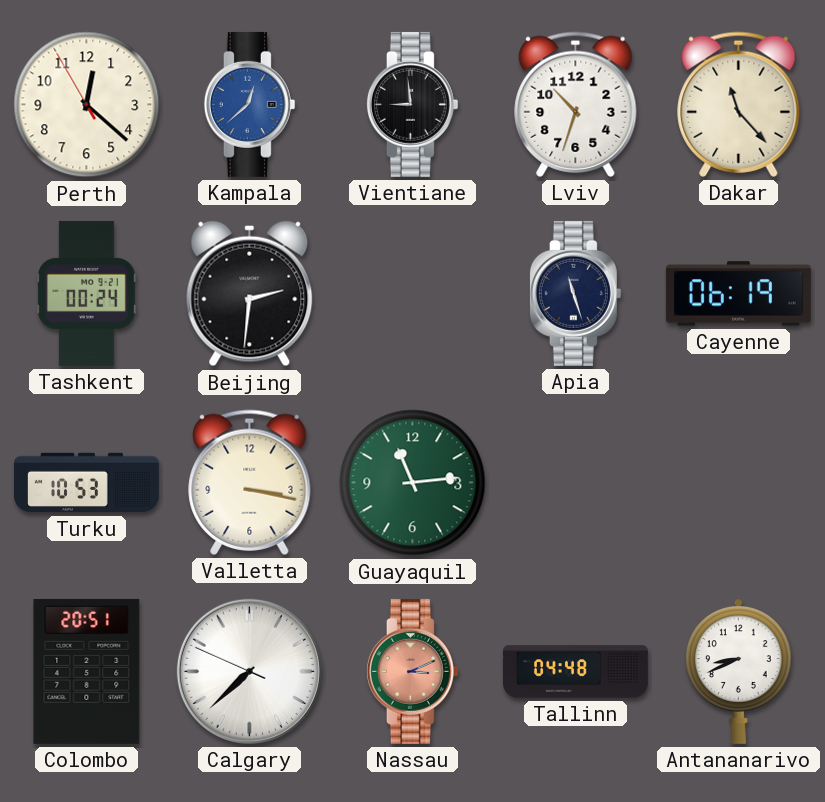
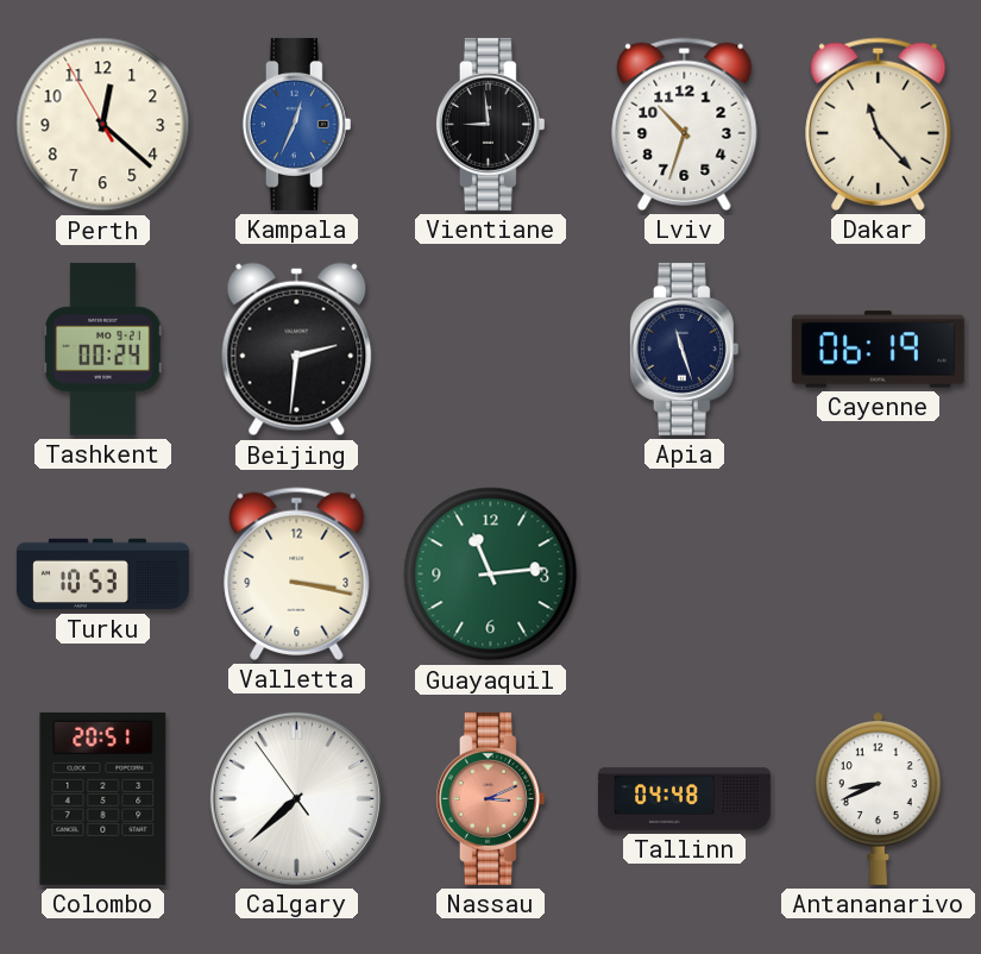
Kampala: 12:38 -> 12:34 (296, 124)
Calgary: 7:37:49 -> 7:37:54 (296, 798)
